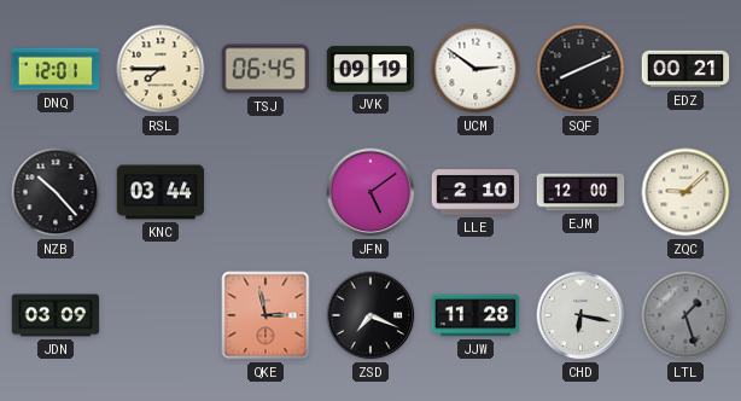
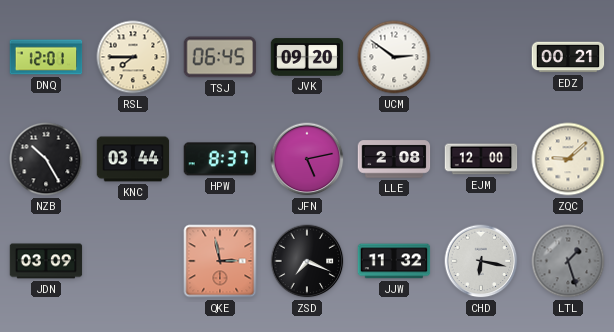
JVK: 09:19 -> 09:20 (307, 57)
SQF: 8:11 -> none (580, 69)
NZB: 10:23 -> 10:25 (46, 159)
HPW: none -> 8:37 (220, 159)
JFN: 5:09 -> 5:13 (307, 159)
LLE: 2:10 -> 2:08 (394, 159)
JJW: 11:28 -> 11:32 (394, 261)
